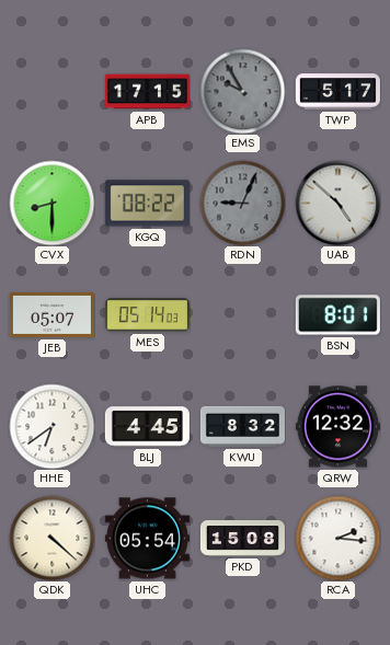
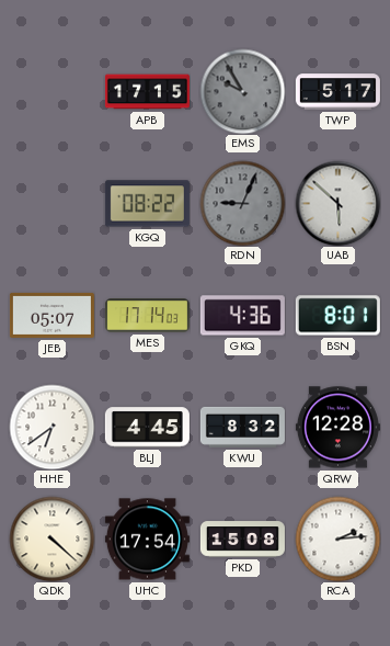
CVX: 8:30 -> none (51, 203)
UAB: 4:52 -> 5:52 (337, 203)
MES: 05:14 -> 17:14 (147, 316)
GKQ: none -> 4:36 (242, 316)
QRW: 12:32 -> 12:28 (337, 428)
UHC: 05:54 -> 17:54 (147, 540)
RCA: 2:16 -> 2:14 (337, 539)
